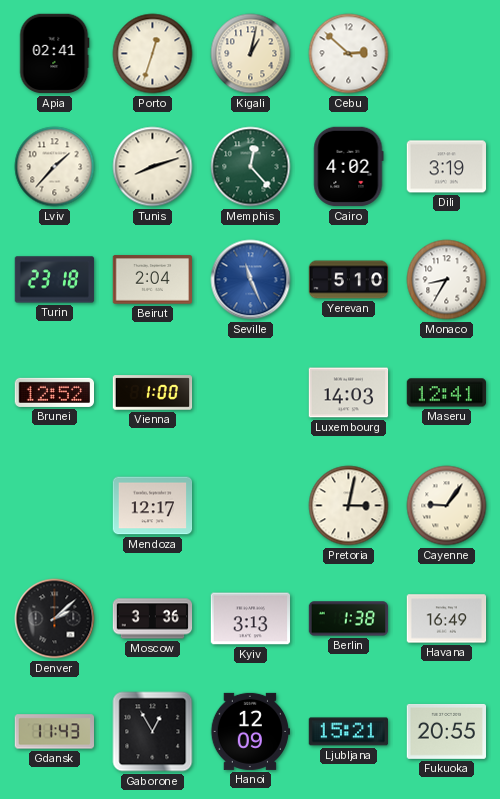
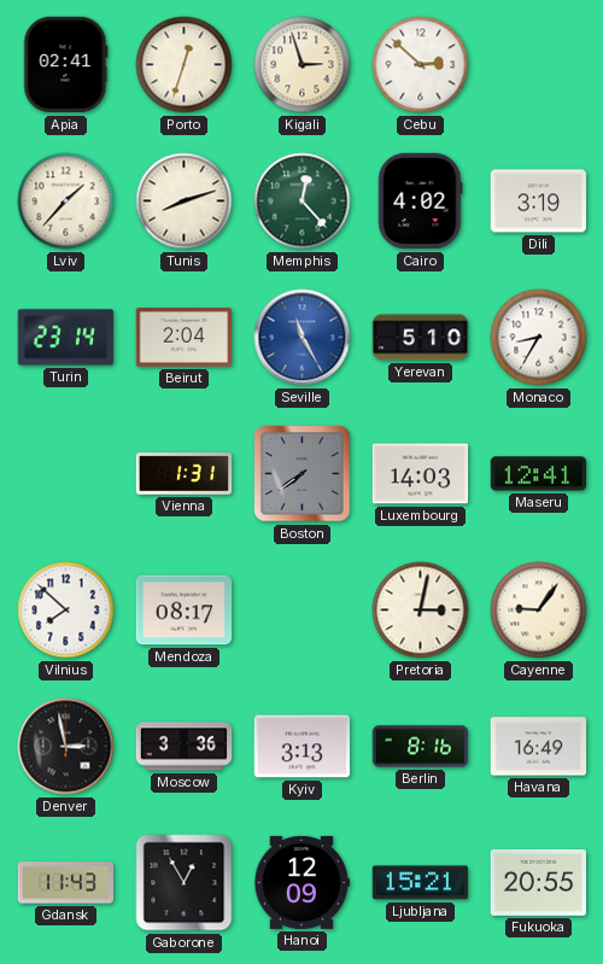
Kigali: 1:02 -> 2:57 (303, 65)
Turin: 23:18 -> 23:14 (66, 338)
Seville: 11:26 -> 11:25 (303, 338)
Brunei: 12:52 -> none (55, 392)
Vienna: 1:00 -> 1:31 (185, 474)
Boston: none -> 7:39 (303, 474)
Vilnius: none -> 7:52 (66, 610)
Mendoza: 12:17 -> 08:17 (185, 610)
Denver: 2:08 -> 2:58 (66, 747)
Berlin: 1:38 -> 8:16 (421, 747)
